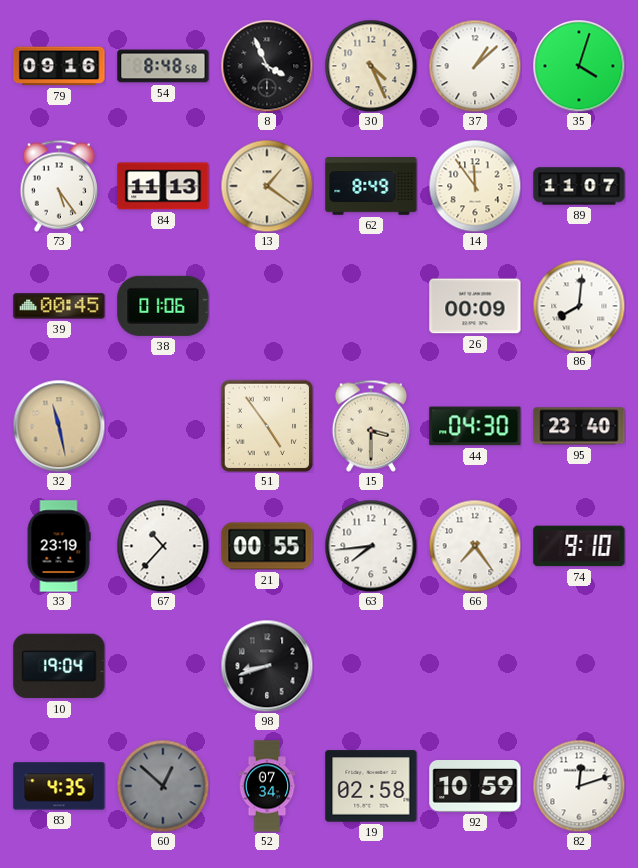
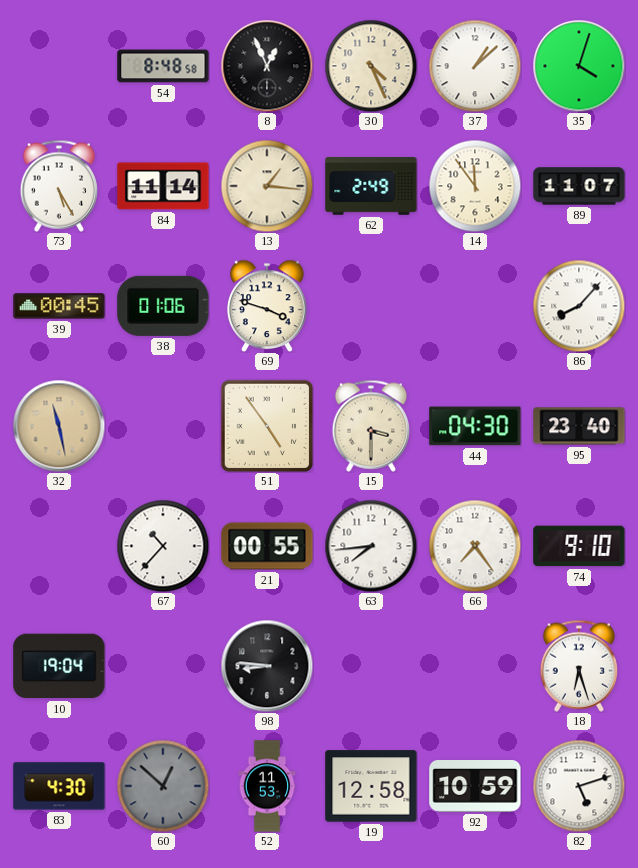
79: 09:16 -> none (59, 66)
8: 3:56 -> 12:56 (267, 66)
73: 5:24 -> 5:25 (58, 186)
84: 11:13 -> 11:14 (163, 186)
13: 1:21 -> 1:16 (267, 186)
62: 8:49 -> 2:49 (371, 187)
69: none -> 3:48 (267, 306)
26: 00:09 -> none (475, 306)
86: 8:01 -> 8:07 (579, 306)
33: 23:19 -> none (59, 546)
98: 8:42 -> 8:46 (267, 666)
18: none -> 6:27 (578, 666)
83: 4:35 -> 4:30 (59, 786)
52: 07:34 -> 11:53 (267, 786)
19: 02:58 -> 12:58 (371, 786)
82: 12:12 -> 5:12 (579, 786)
